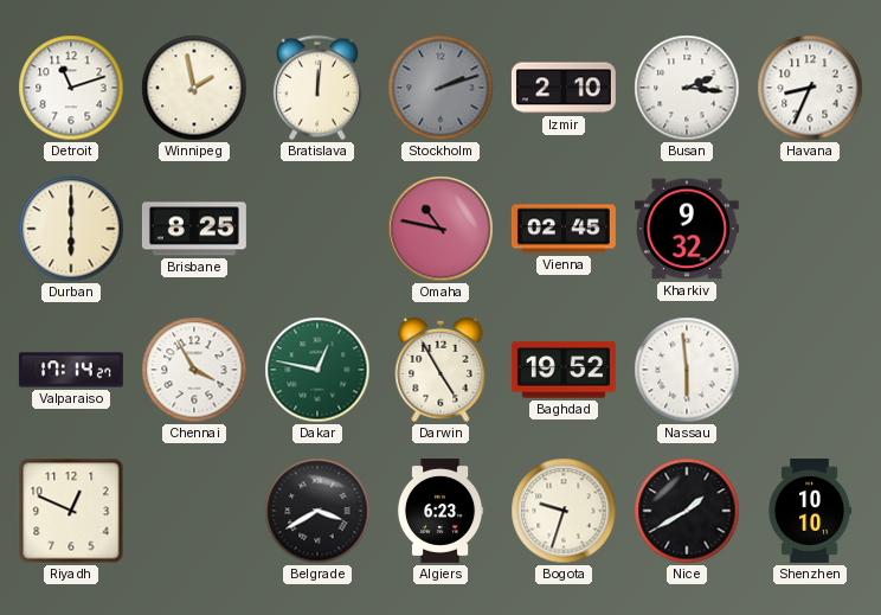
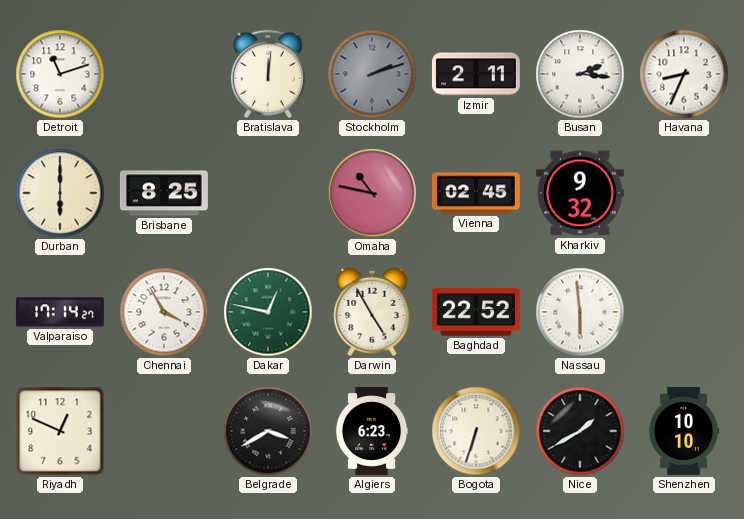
Winnipeg: 1:58 -> none (194, 88)
Izmir: 2:10 -> 2:11 (476, 74)
Baghdad: 19:52 -> 22:52 (476, 312)
Bogota: 9:33 -> 6:33 (476, 431)
